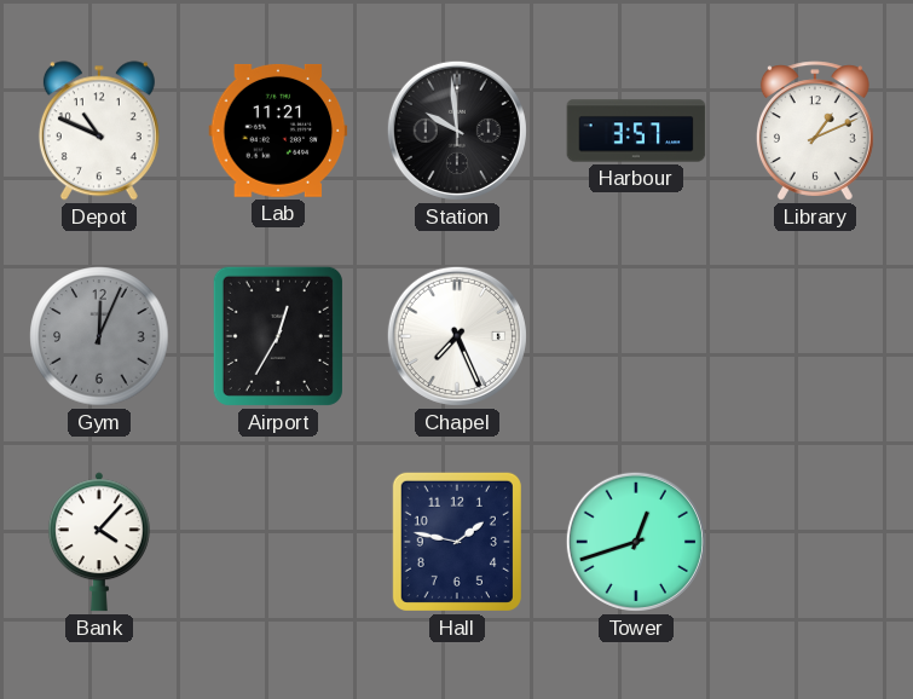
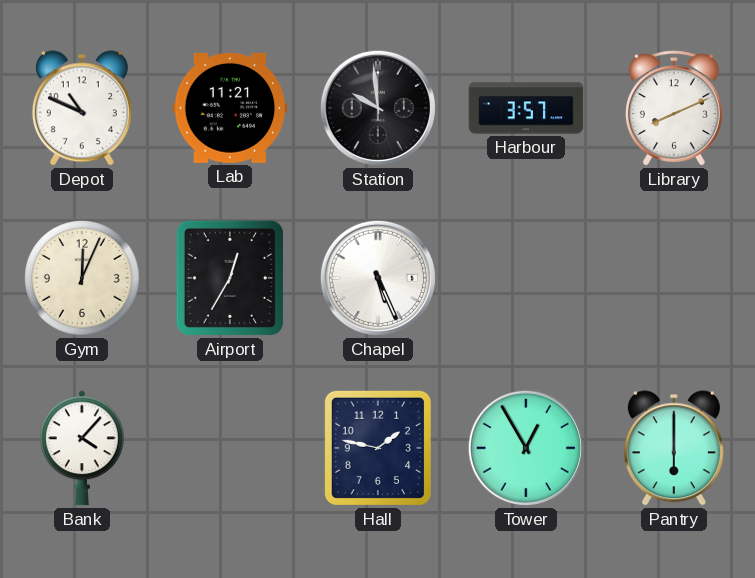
Library: 1:11 -> 8:11 (674, 108)
Gym dial: grey -> cream (82, 278)
Chapel: 7:26 -> 5:26 (378, 278)
Tower: 12:42 -> 12:55 (526, 448)
Pantry: none -> 6:00 (674, 448)
